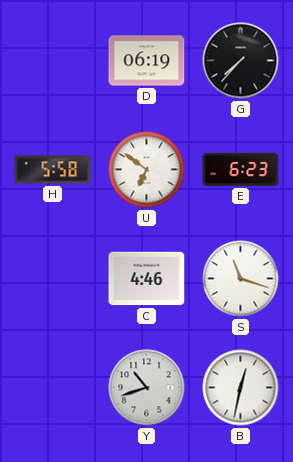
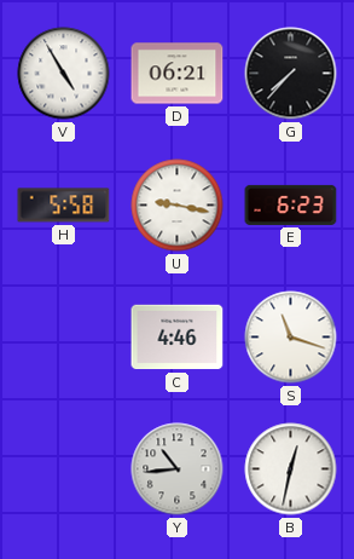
V: none -> 4:55 (64, 74)
D: 06:19 -> 06:21 (178, 74)
U: 6:51 -> 9:17 (178, 206)
Y: 10:42 -> 10:44 (178, 469)
